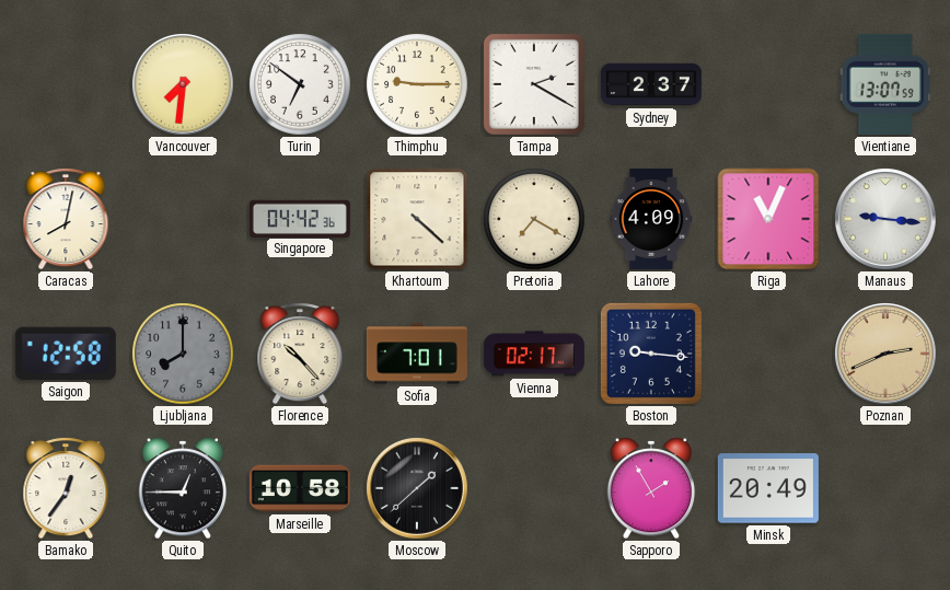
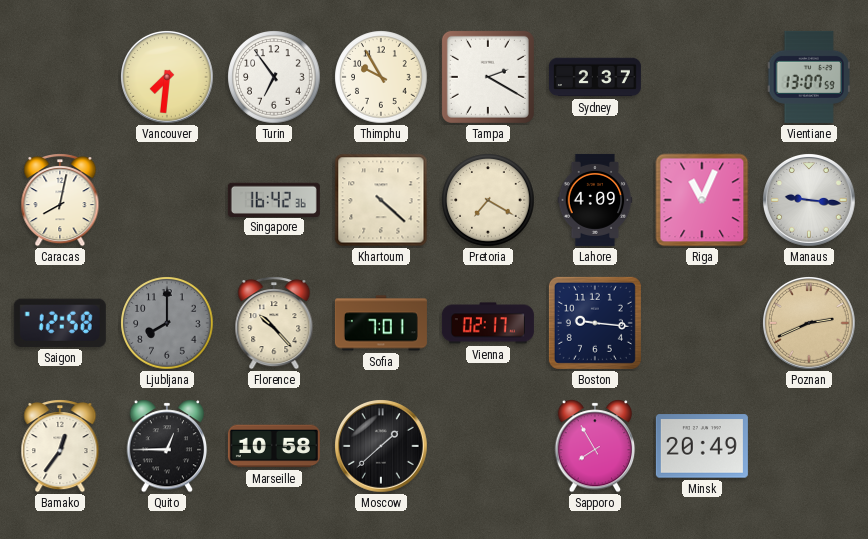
Turin: 6:51 -> 6:54 (274, 77)
Thimphu: 9:15 -> 9:55 (381, 77)
Singapore: 04:42 -> 16:42 (274, 199)
Sapporo: 1:55 -> 7:55 (595, 446)
